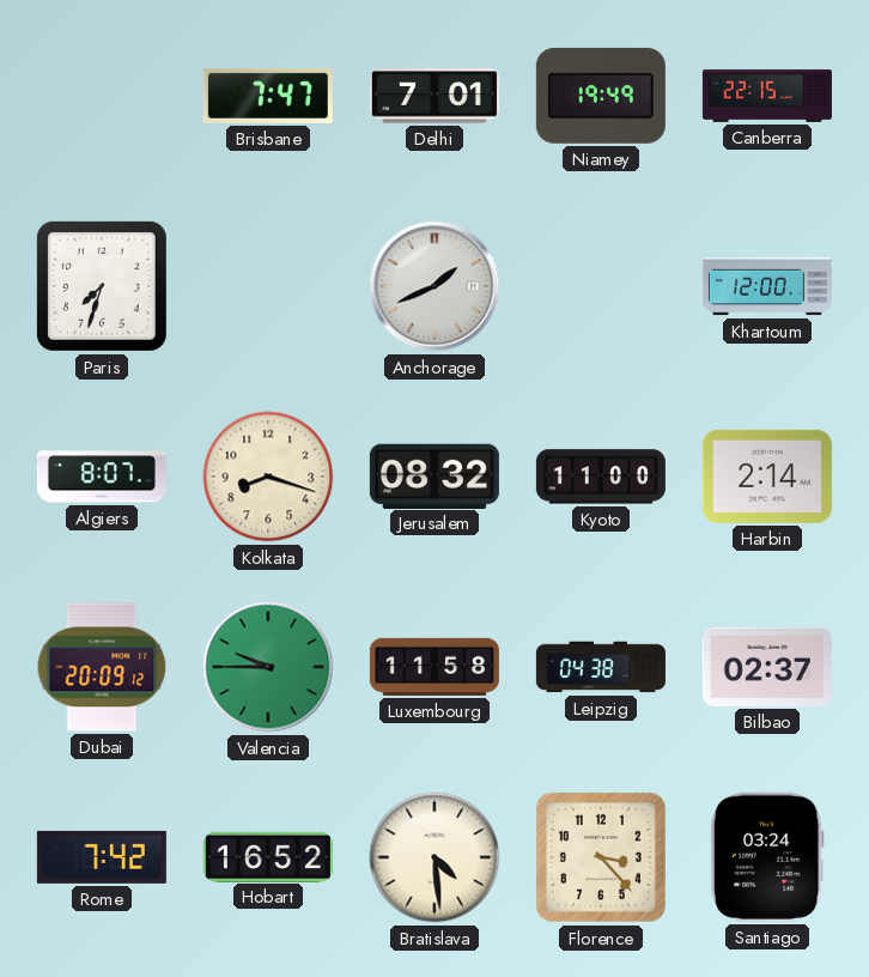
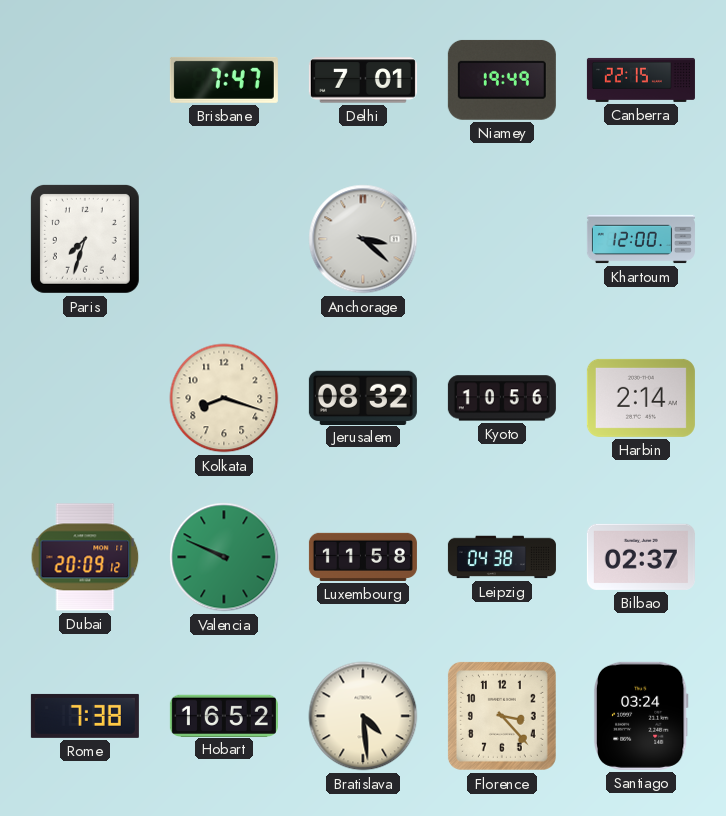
Anchorage: 1:41 -> 3:22 (363, 239)
Algiers: 8:07 -> none (102, 477)
Kyoto: 11:00 -> 10:56 (502, 398)
Valencia: 9:45 -> 9:49 (224, 557)
Rome: 7:42 -> 7:38 (85, 716)
